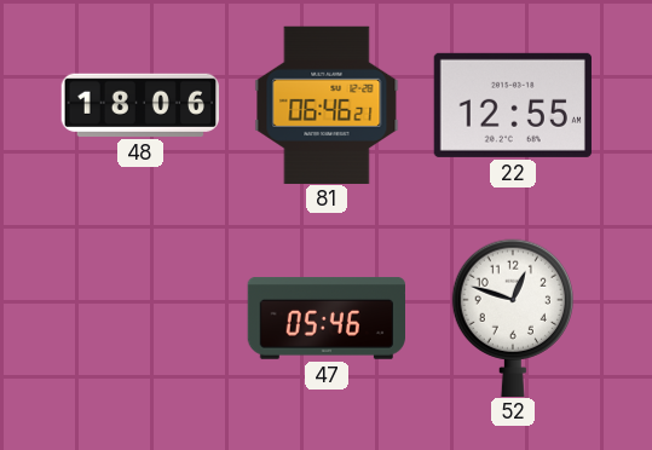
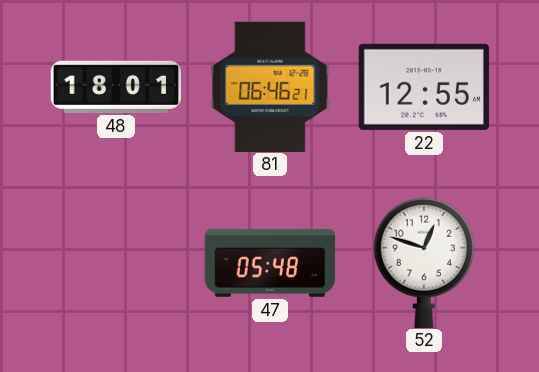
48: 18:06 -> 18:01 (115, 87)
47: 05:46 -> 05:48 (269, 264)
